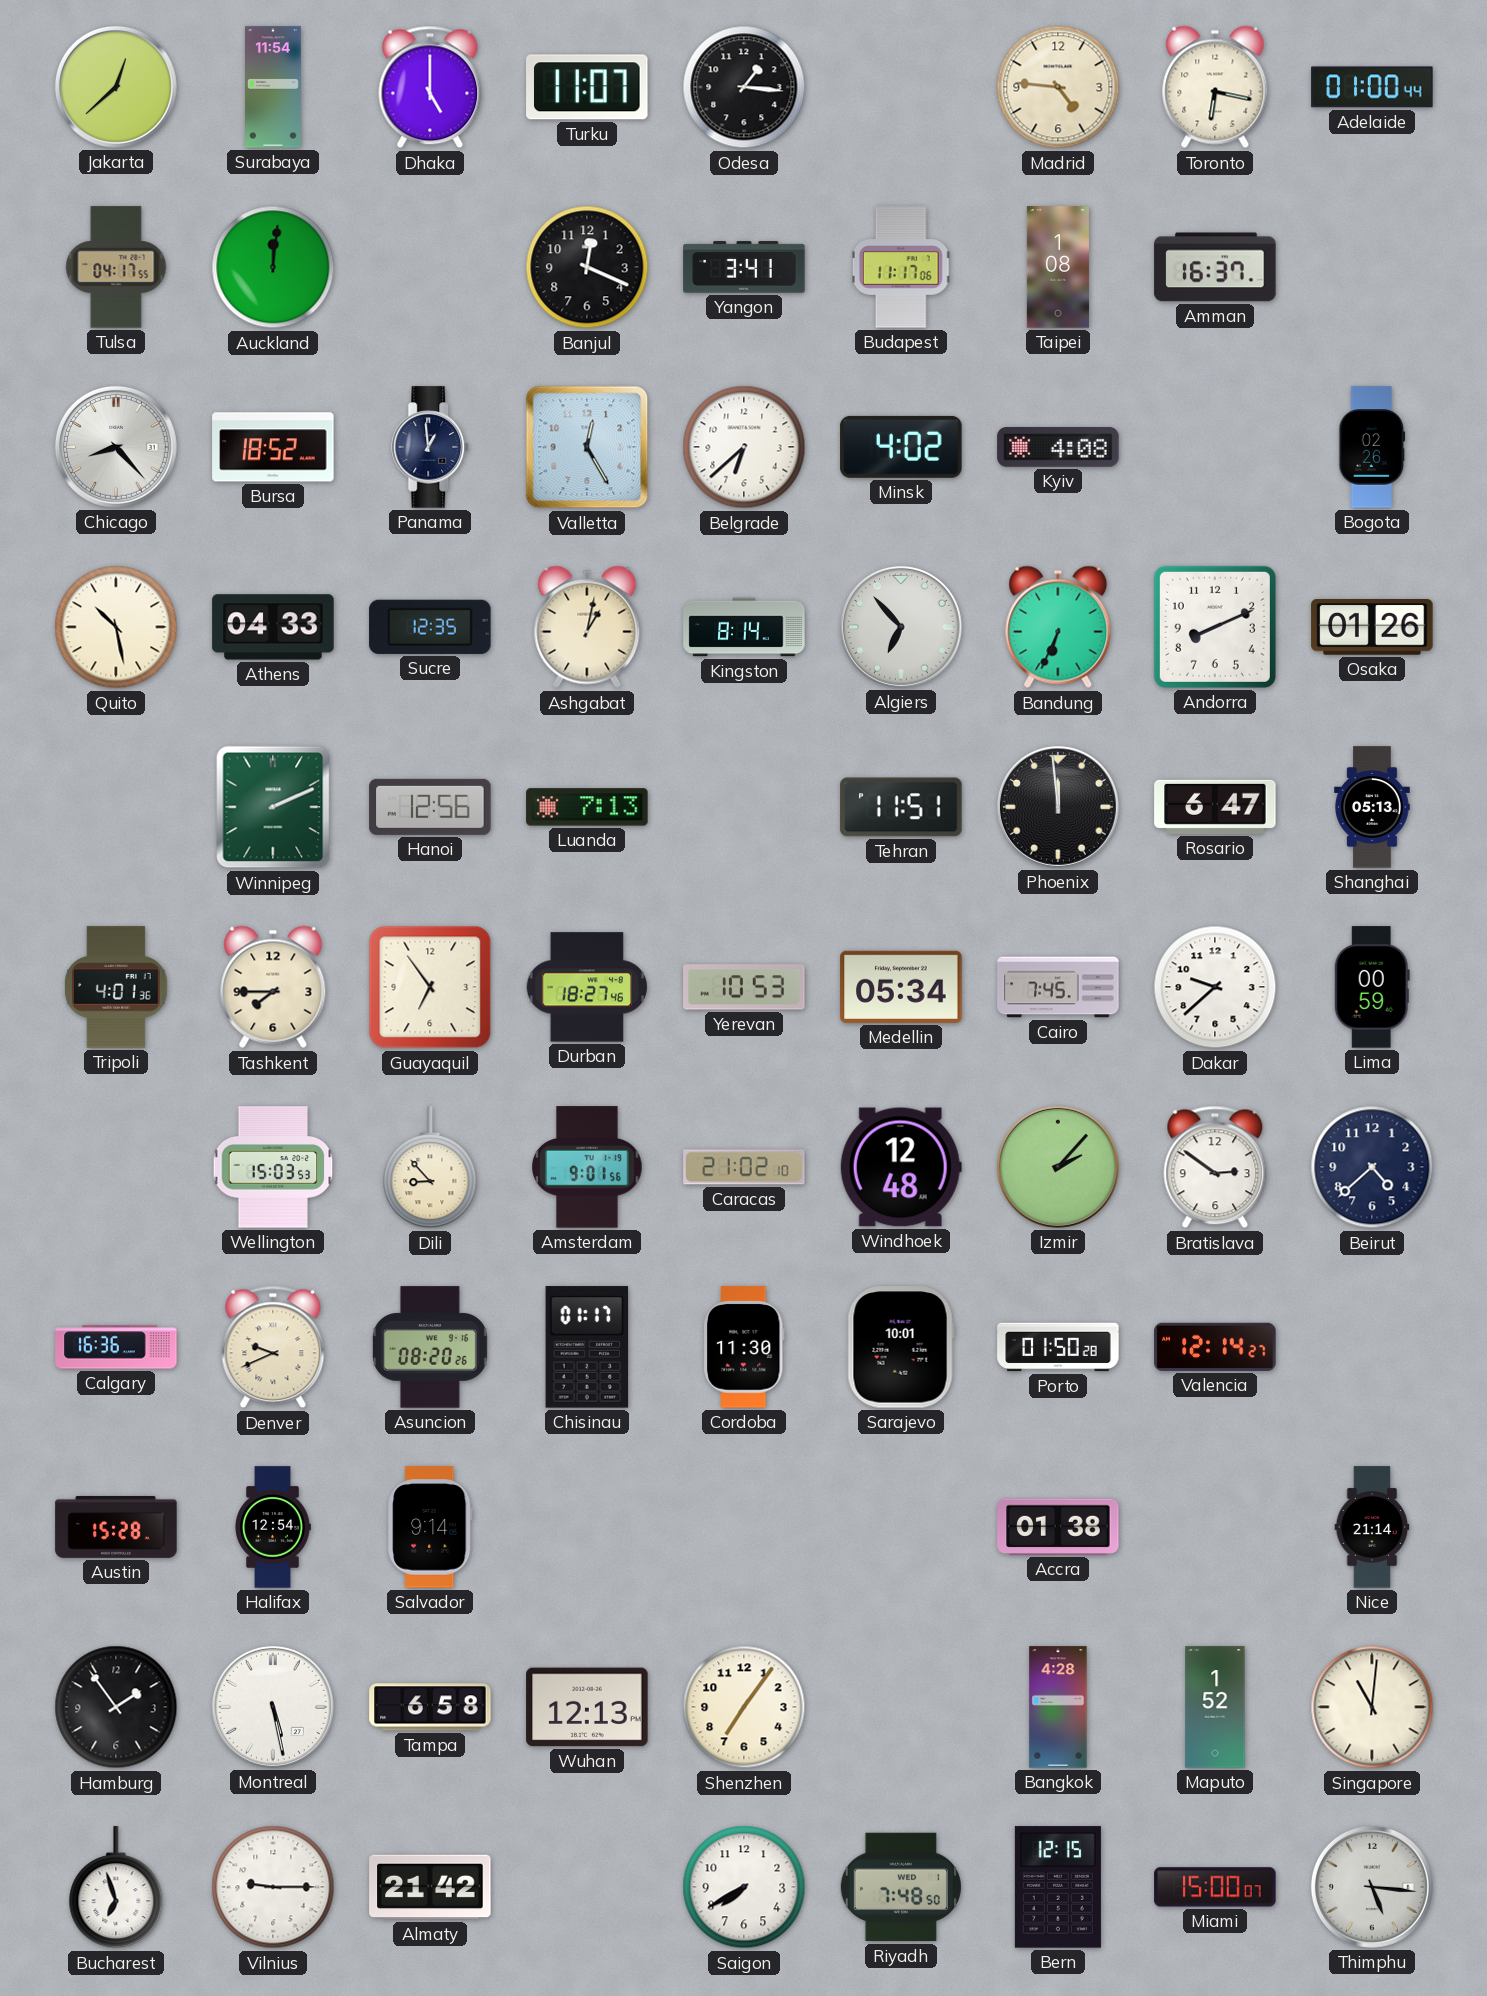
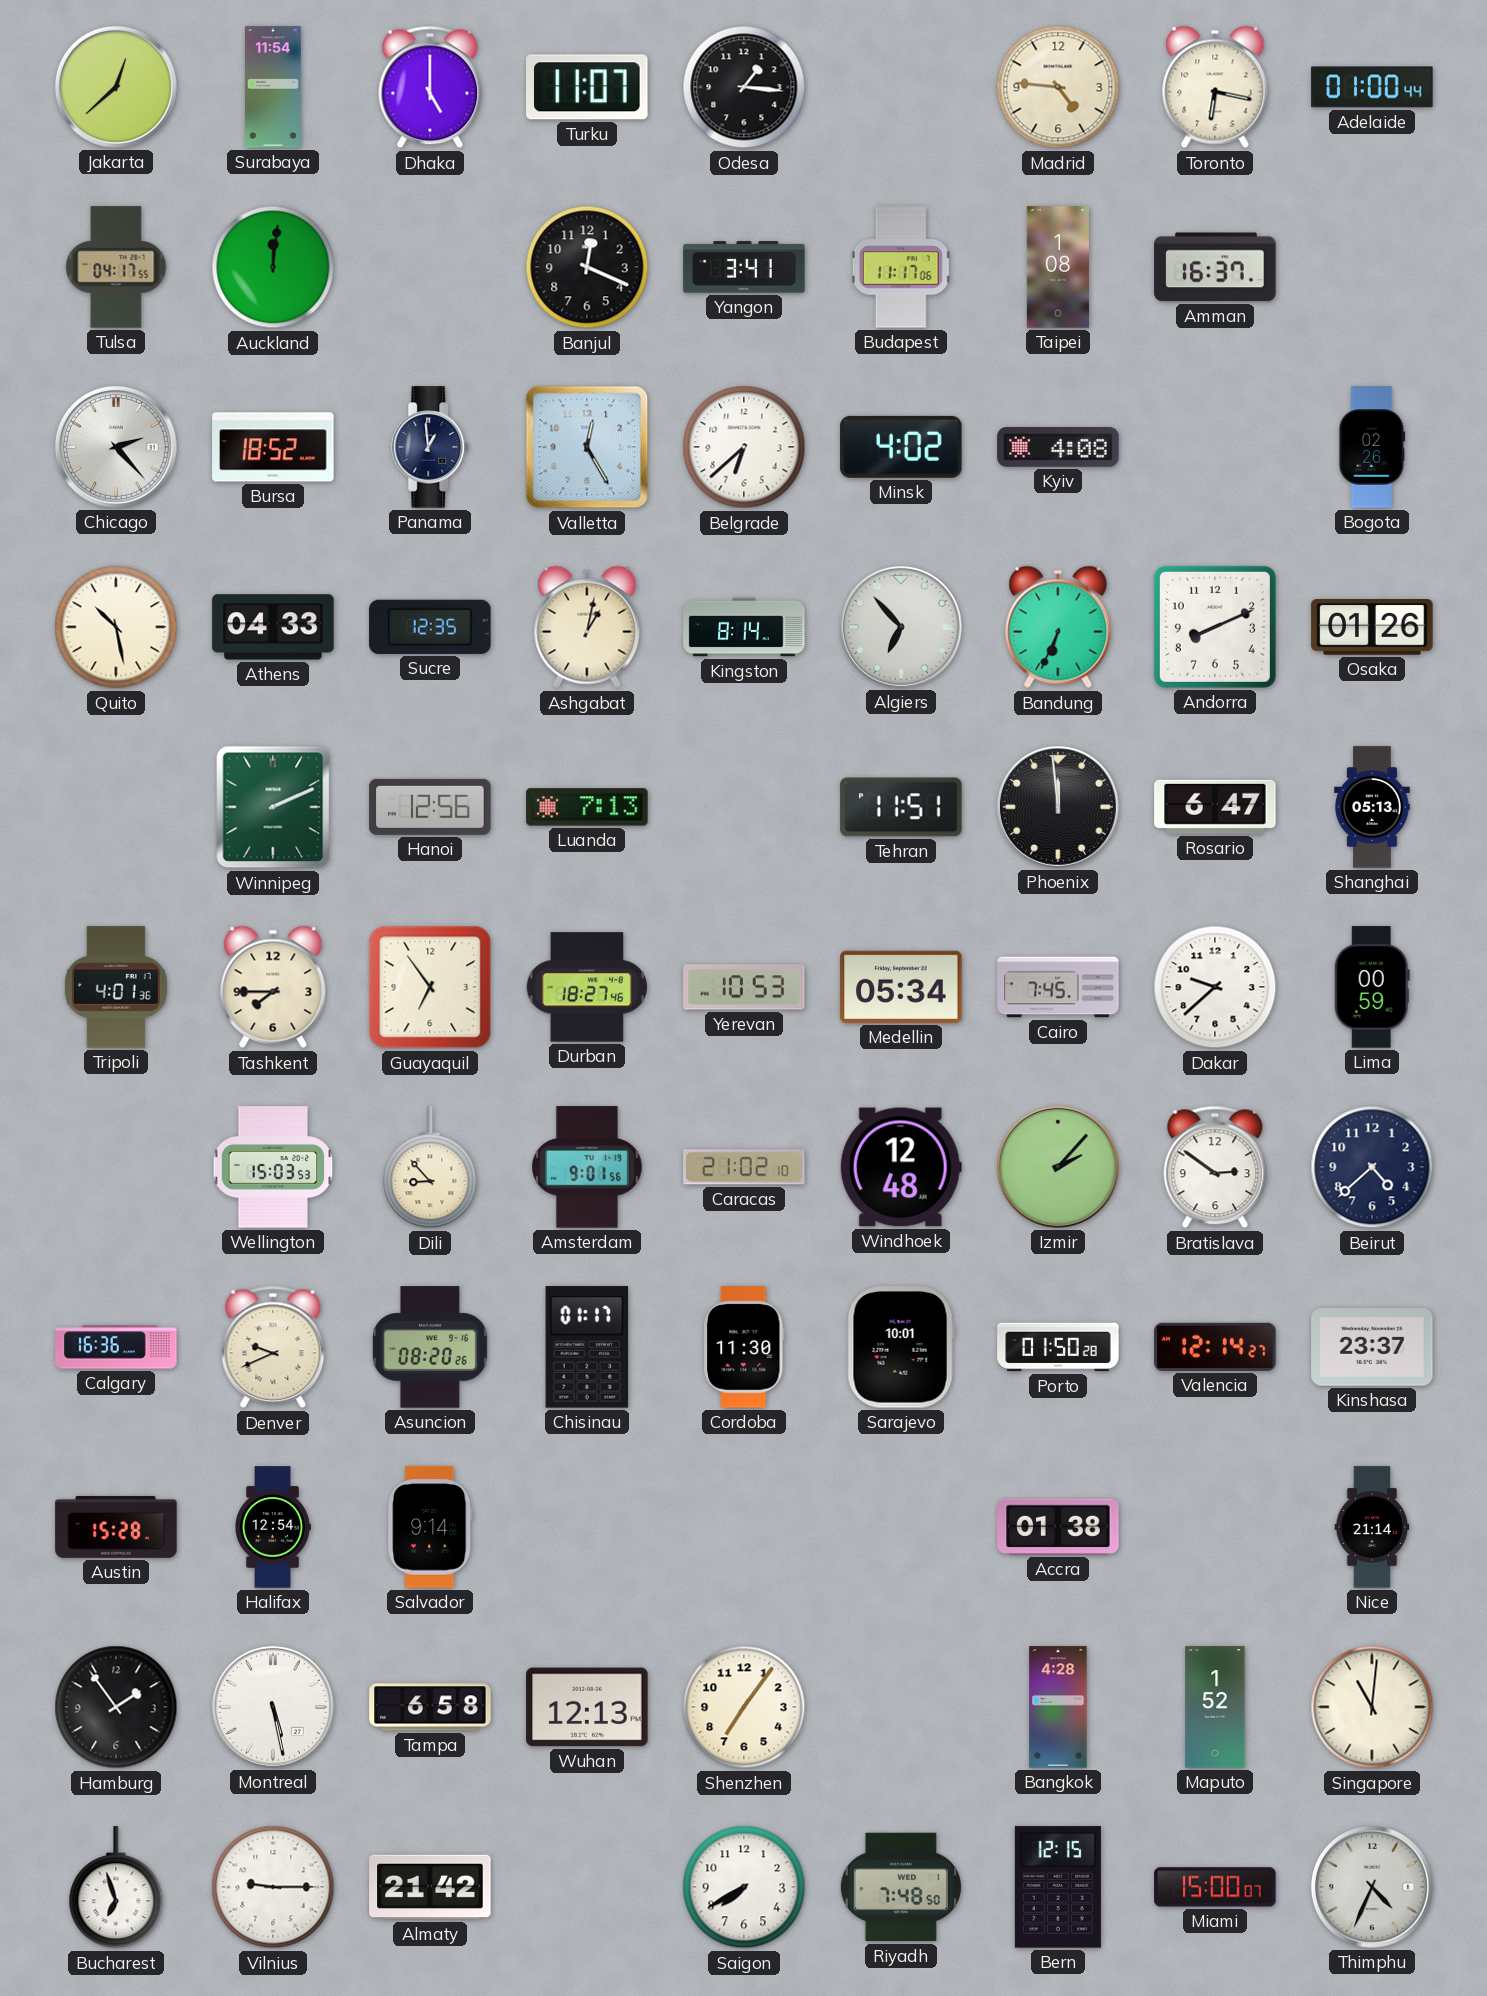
Chicago: 8:23 -> 2:23 (116, 447)
Kinshasa: none -> 23:37 (1372, 1347)
Thimphu: 5:16 -> 4:34 (1372, 1887)
